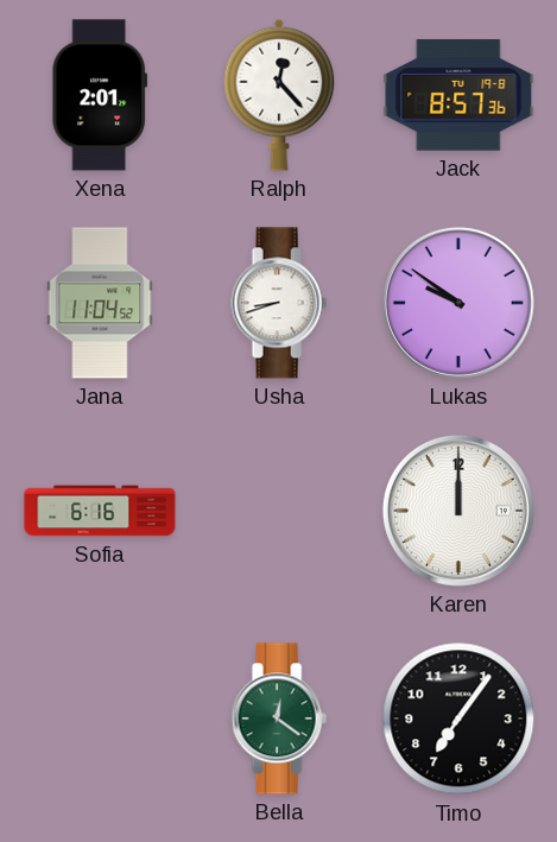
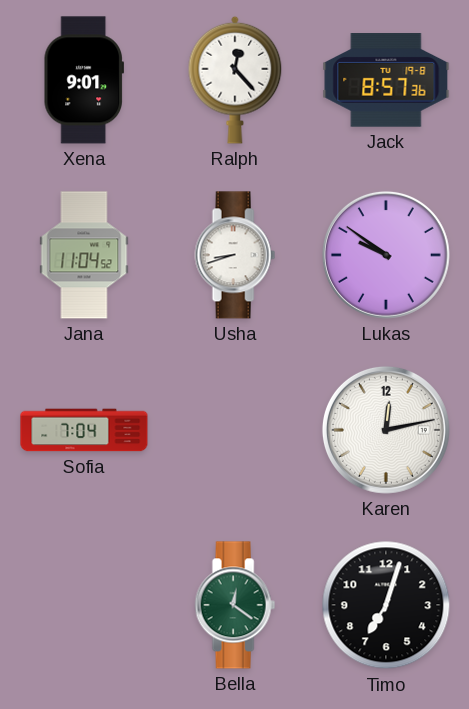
Xena: 2:01 -> 9:01 (84, 80)
Sofia: 6:16 -> 7:04 (84, 430)
Karen: 12:00 -> 12:13 (386, 430)
Timo: 7:06 -> 7:03 (386, 605)
